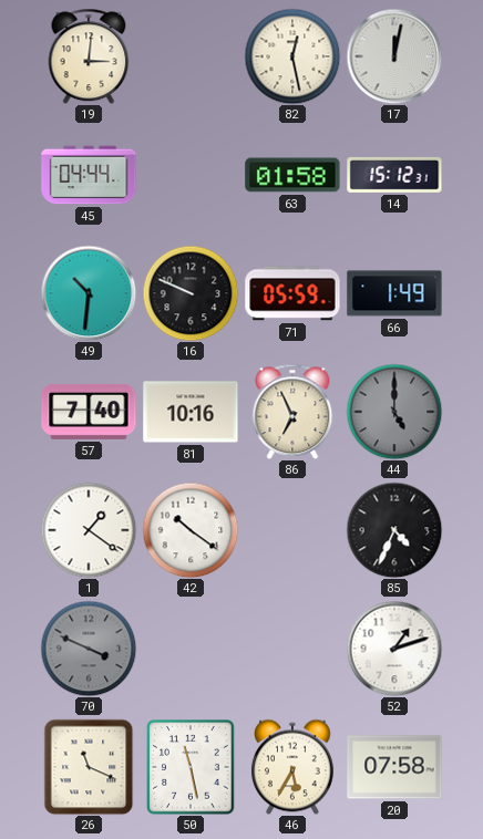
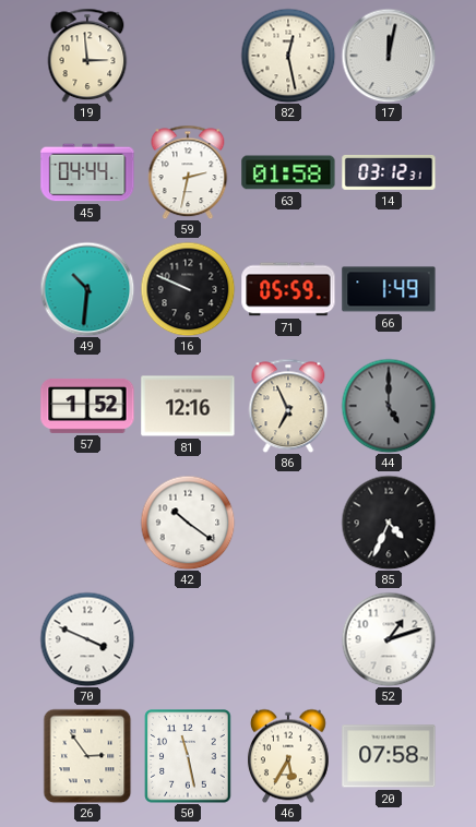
19: 3:01 -> 2:59 (87, 56)
59: none -> 2:32 (188, 172)
14: 15:12 -> 03:12 (389, 172)
57: 7:40 -> 1:52 (87, 406)
81: 10:16 -> 12:16 (188, 406)
1: 1:21 -> none (89, 530)
70 dial: grey -> white (87, 639)
26: 11:19 -> 2:54 (87, 756)
